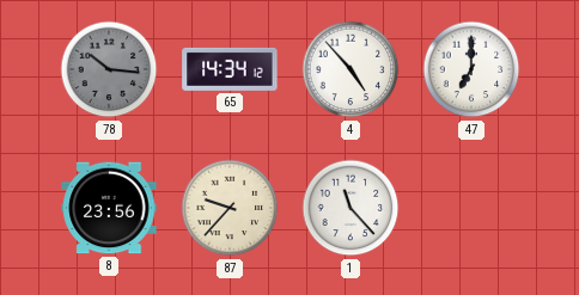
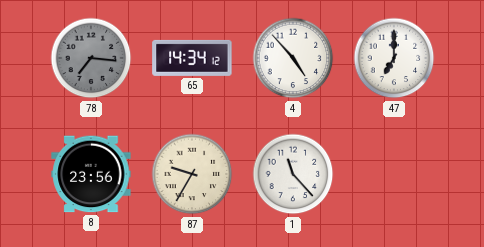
78: 10:16 -> 7:16 (91, 58)
87: 9:37 -> 9:35 (192, 174)
